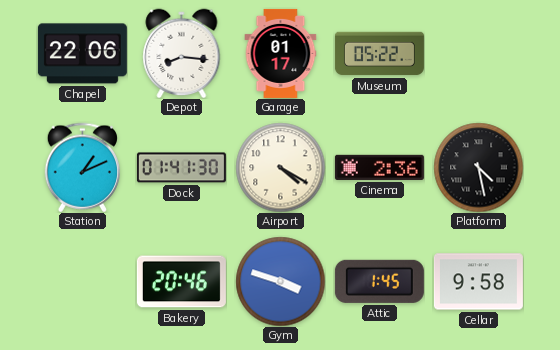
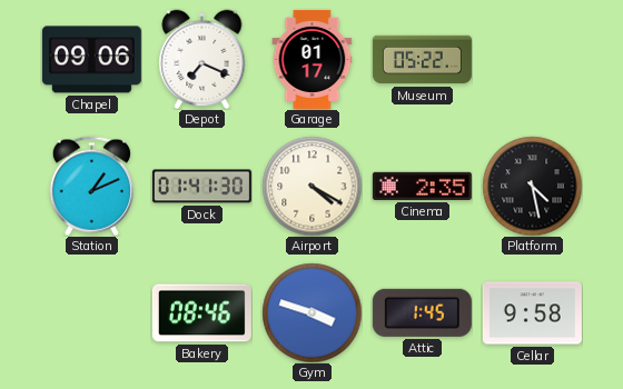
Chapel: 22:06 -> 09:06 (91, 60)
Depot: 8:16 -> 7:19 (202, 59)
Cinema: 2:36 -> 2:35 (422, 186)
Bakery: 20:46 -> 08:46 (201, 313)
